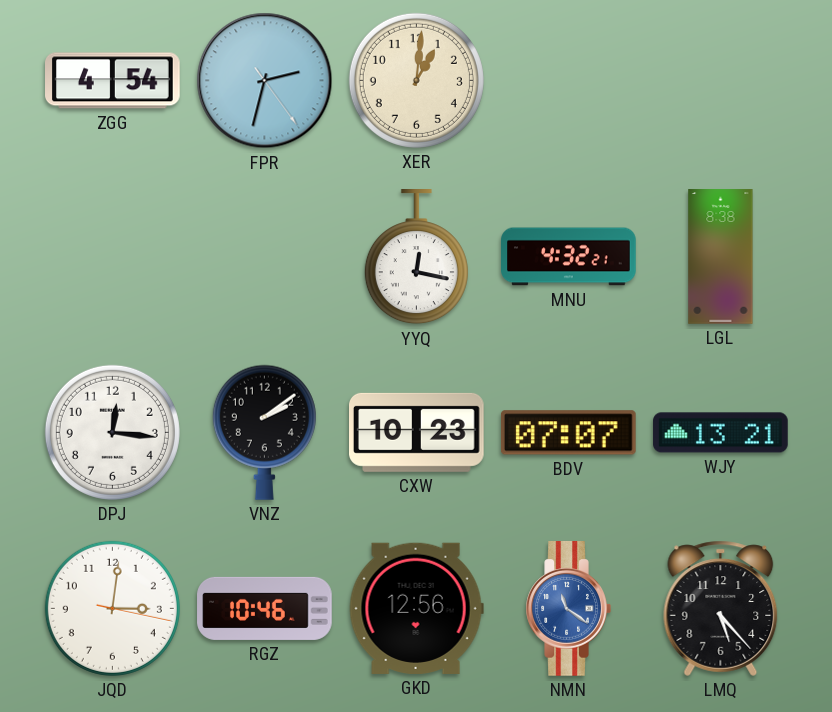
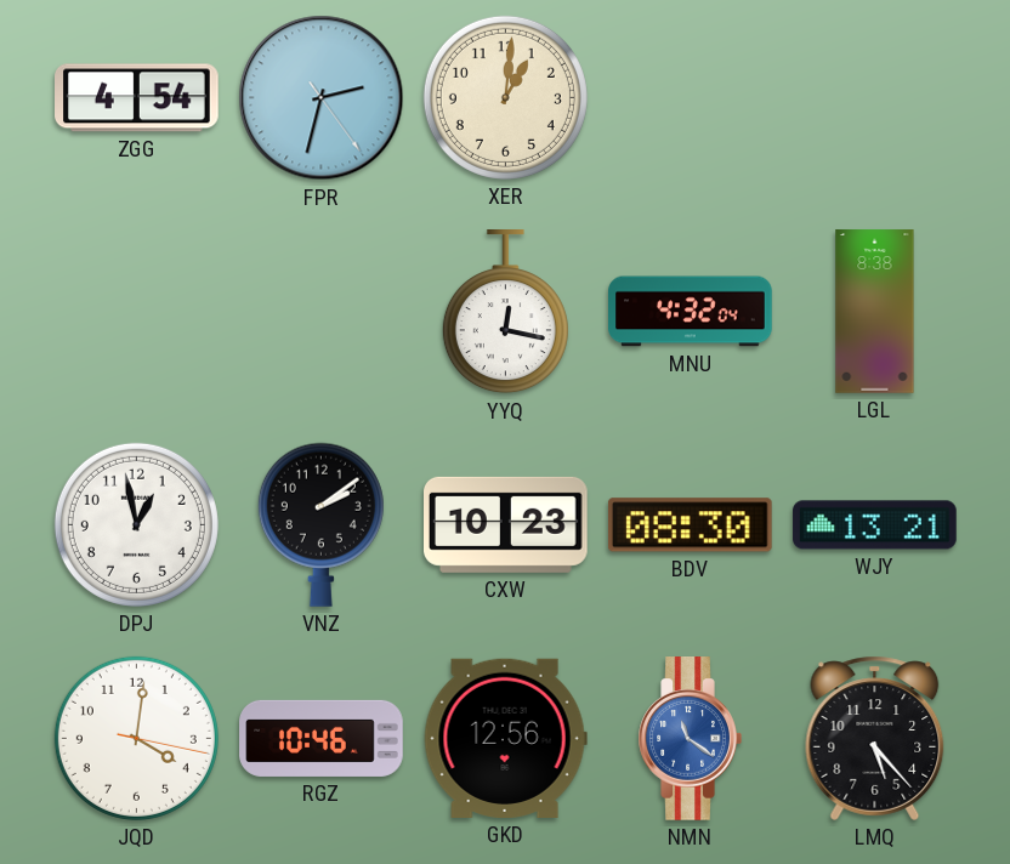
MNU: 4:32:21 -> 4:32:04 (691, 312)
DPJ: 12:16 -> 12:58 (136, 524)
BDV: 07:07 -> 08:30 (690, 525)
JQD: 3:01 -> 4:01 (136, 738)
